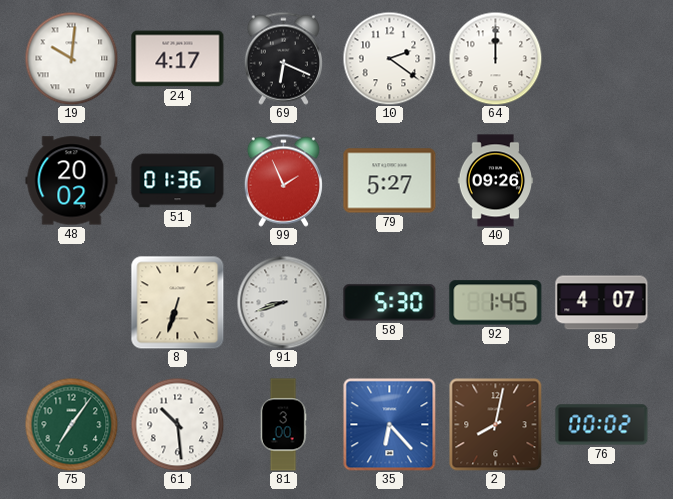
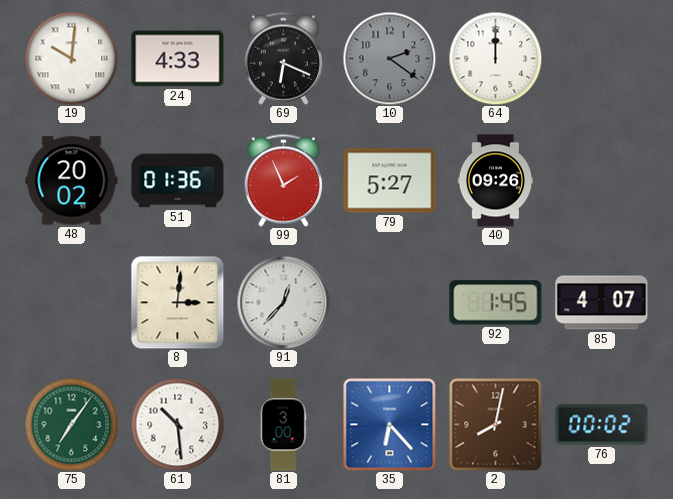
24: 4:17 -> 4:33 (178, 59)
10 dial: white -> grey (389, 58)
8: 6:33 -> 3:01 (178, 303)
91: 8:42 -> 12:37 (283, 302)
58: 5:30 -> none (390, 303)
